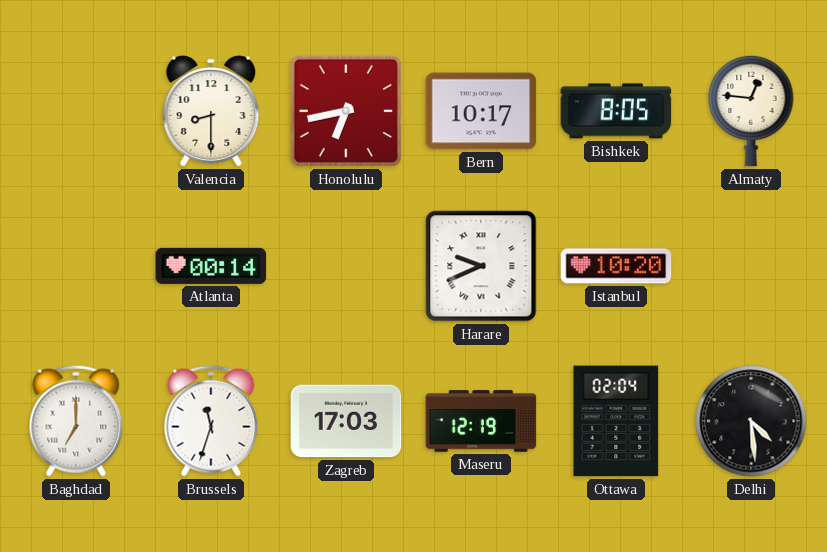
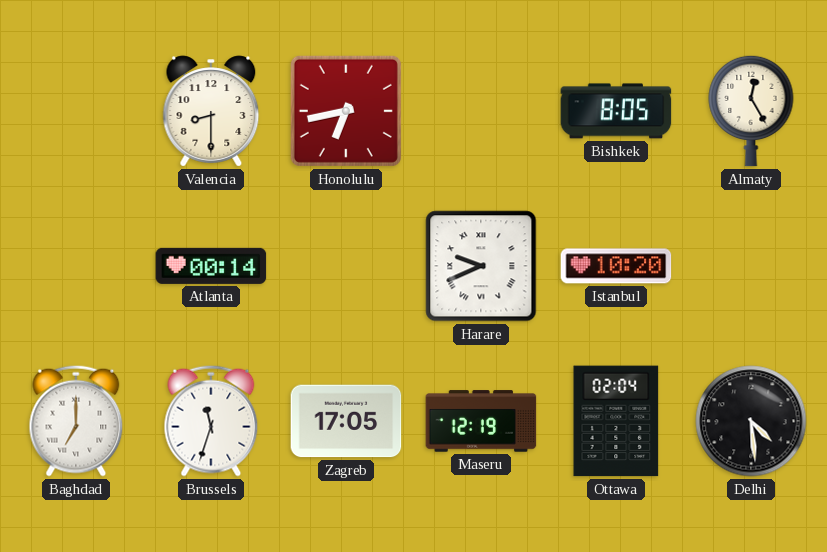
Bern: 10:17 -> none (481, 111)
Almaty: 12:46 -> 12:25 (751, 111)
Zagreb: 17:03 -> 17:05 (346, 421)
